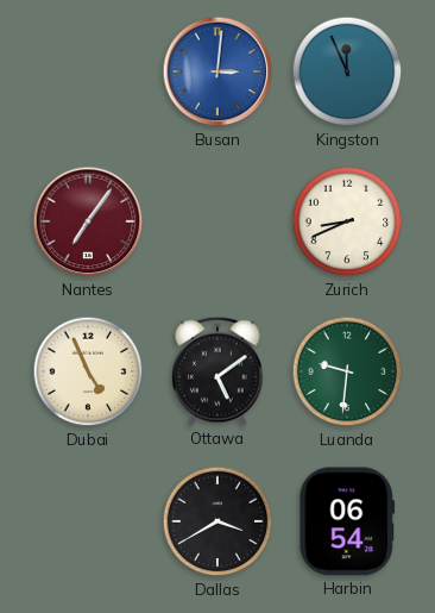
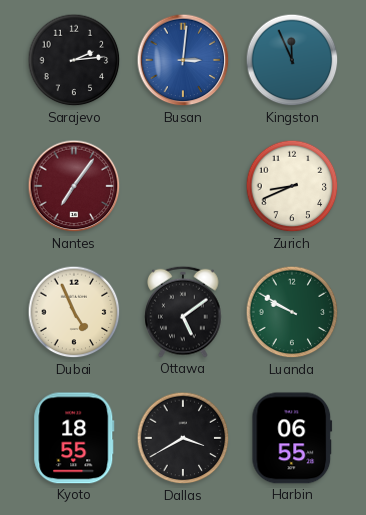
Sarajevo: none -> 2:14 (74, 60)
Luanda: 9:31 -> 9:50 (292, 312)
Kyoto: none -> 18:55 (74, 438)
Harbin: 06:54 -> 06:55 (292, 438)
